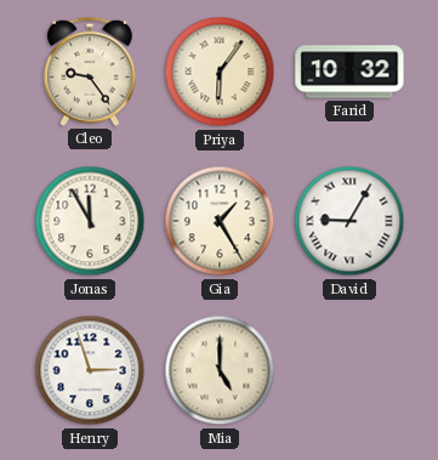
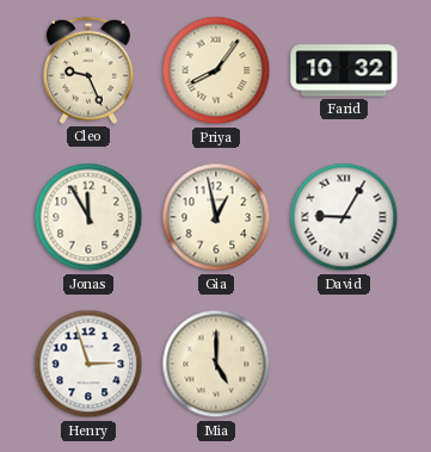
Cleo: 9:24 -> 9:26 (88, 70)
Priya: 6:06 -> 8:06 (216, 70)
Gia: 1:25 -> 12:58 (216, 217)
